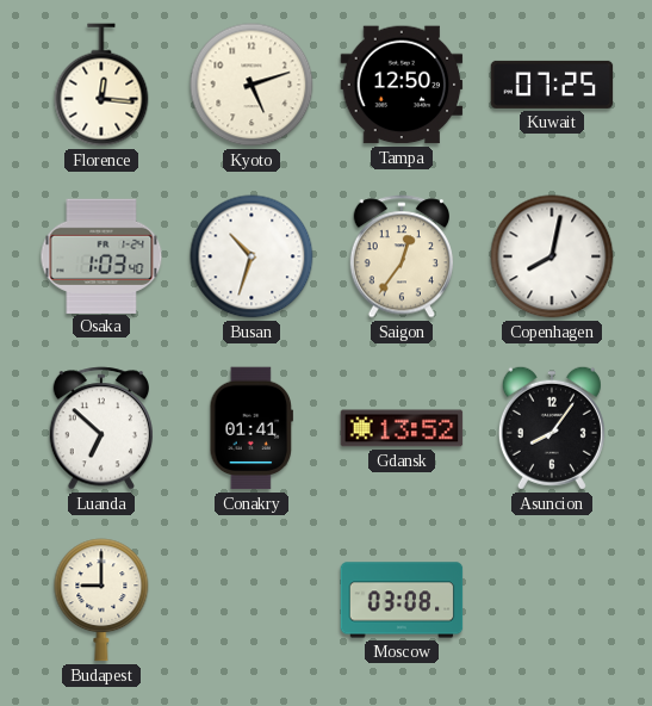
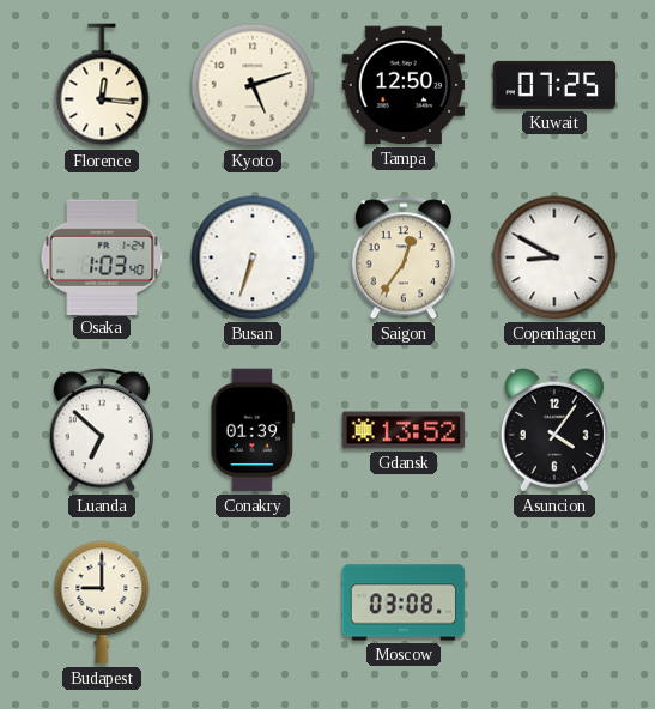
Busan: 10:33 -> 6:33 (253, 257)
Copenhagen: 8:02 -> 8:50 (554, 257)
Conakry: 01:41 -> 01:39 (251, 430)
Asuncion: 8:06 -> 4:06 (554, 430)
